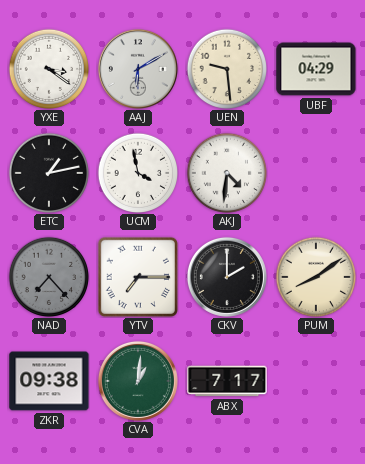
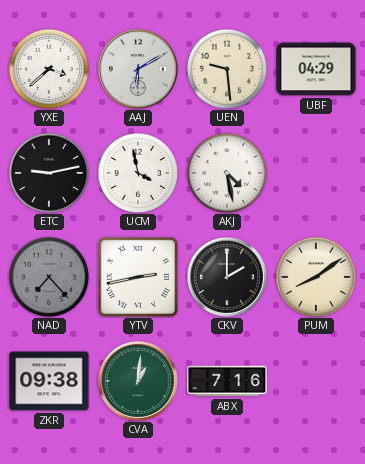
YXE: 3:21 -> 3:38 (48, 68)
ETC: 1:13 -> 9:13 (48, 172)
AKJ: 4:31 -> 4:28 (226, 172)
YTV: 7:15 -> 2:43 (137, 276)
ABX: 7:17 -> 7:16 (227, 381)
